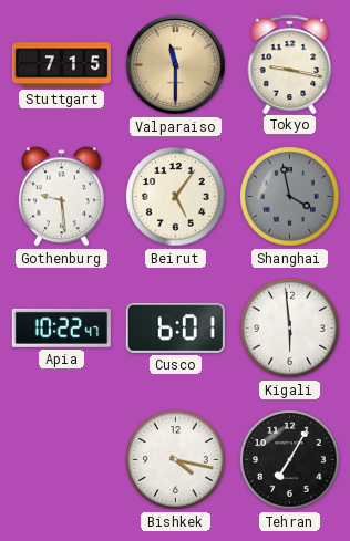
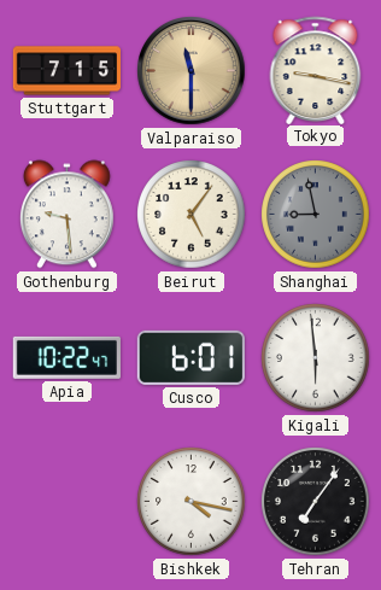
Shanghai: 3:58 -> 8:58 (316, 215)
Tehran: 7:05 -> 7:06 (316, 502)
